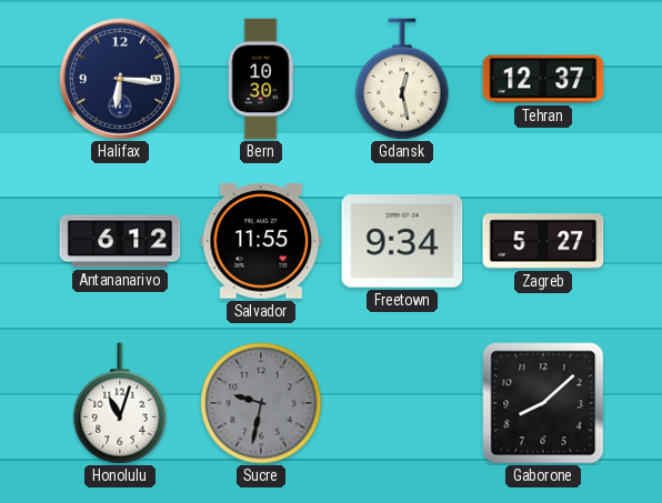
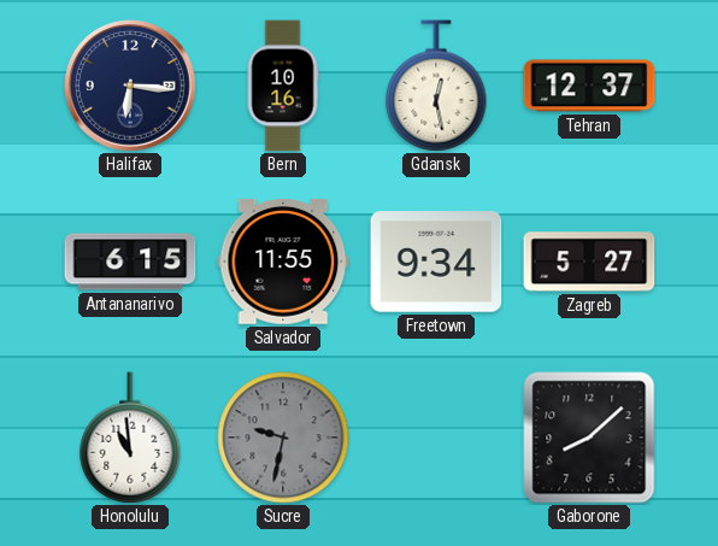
Bern: 10:30 -> 10:16 (283, 86)
Antananarivo: 6:12 -> 6:15 (130, 262)
Honolulu: 11:03 -> 10:59 (130, 438)
